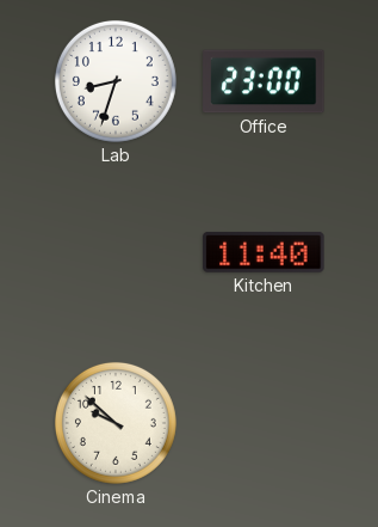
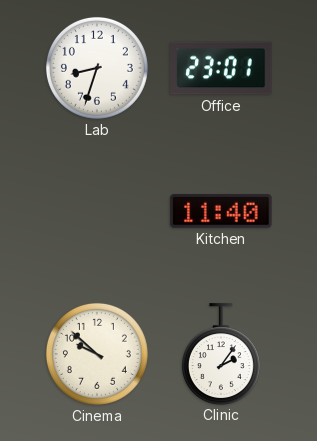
Office: 23:00 -> 23:01 (221, 68)
Clinic: none -> 2:06 (221, 354)
